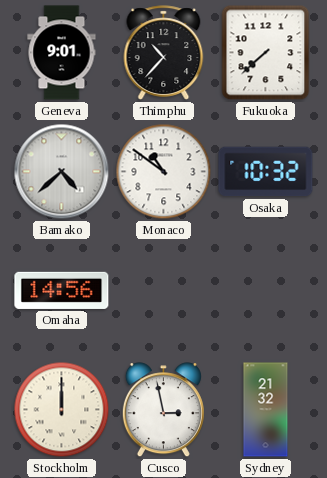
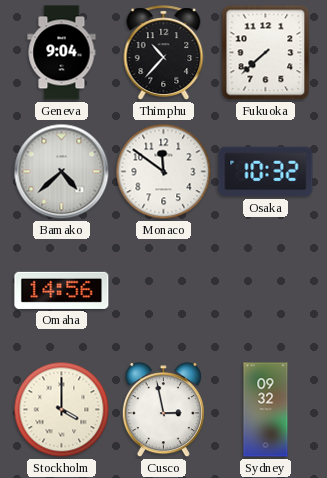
Geneva: 9:01 -> 9:04 (62, 53)
Monaco: 10:51 -> 11:51 (164, 172)
Stockholm: 12:00 -> 4:00 (62, 410)
Sydney: 21:32 -> 09:32 (266, 410)
